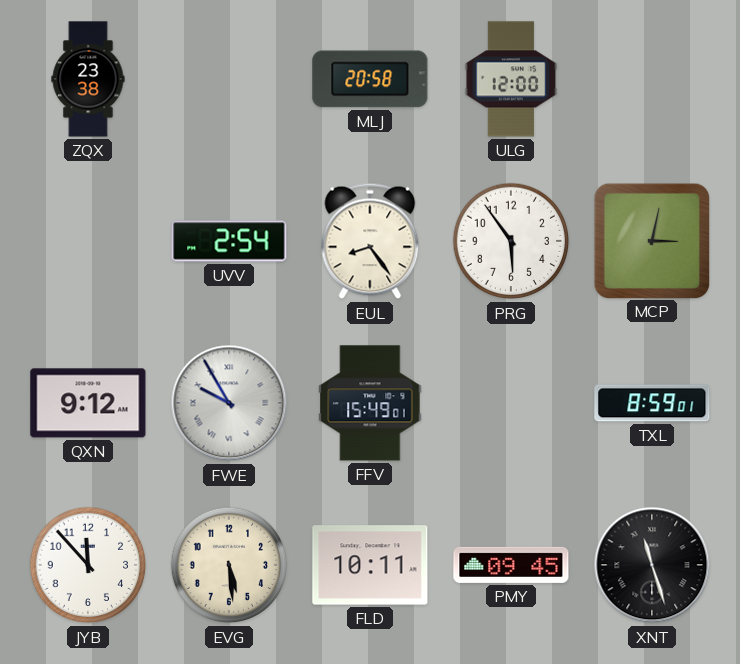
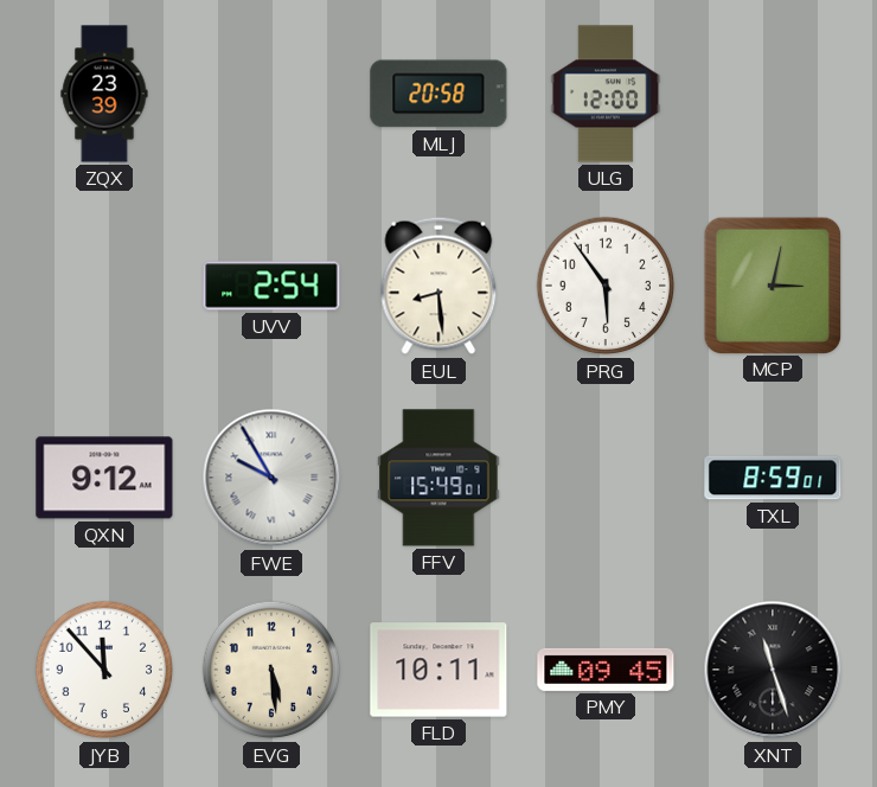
ZQX: 23:38 -> 23:39 (104, 94)
EUL: 8:24 -> 8:29 (438, 286)
